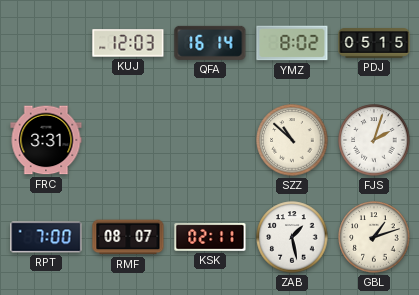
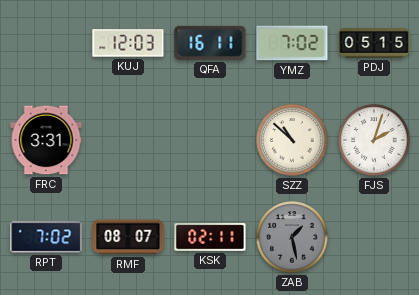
QFA: 16:14 -> 16:11 (210, 43)
YMZ: 8:02 -> 7:02 (292, 43)
RPT: 7:00 -> 7:02 (46, 237)
ZAB dial: white -> grey (292, 237)
GBL: 1:12 -> none (374, 237)
